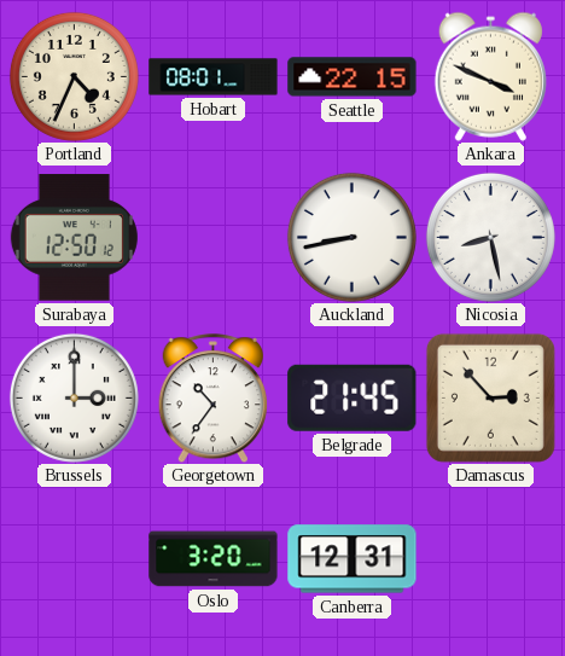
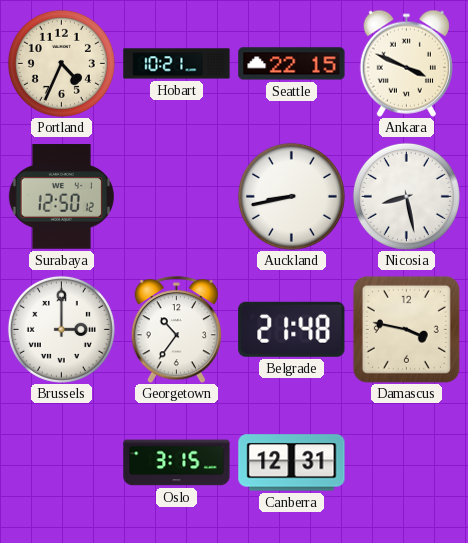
Hobart: 08:01 -> 10:21 (177, 64)
Belgrade: 21:45 -> 21:48 (292, 329)
Damascus: 2:53 -> 3:47 (406, 329)
Oslo: 3:20 -> 3:15 (177, 463)
